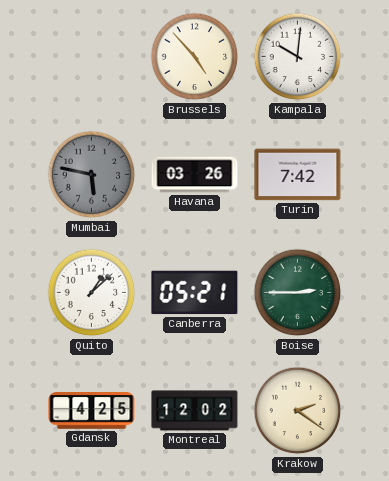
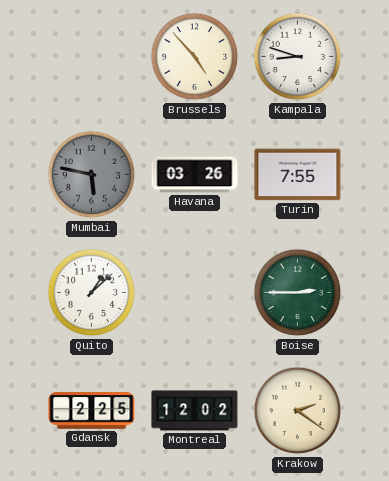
Kampala: 10:01 -> 8:48 (298, 57)
Turin: 7:42 -> 7:55 (298, 175)
Canberra: 05:21 -> none (195, 293)
Gdansk: 4:25 -> 2:25 (92, 411)
